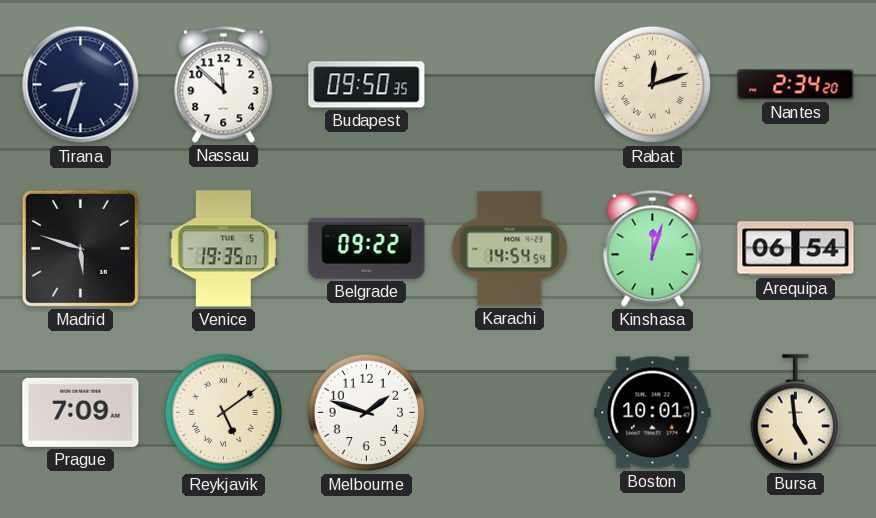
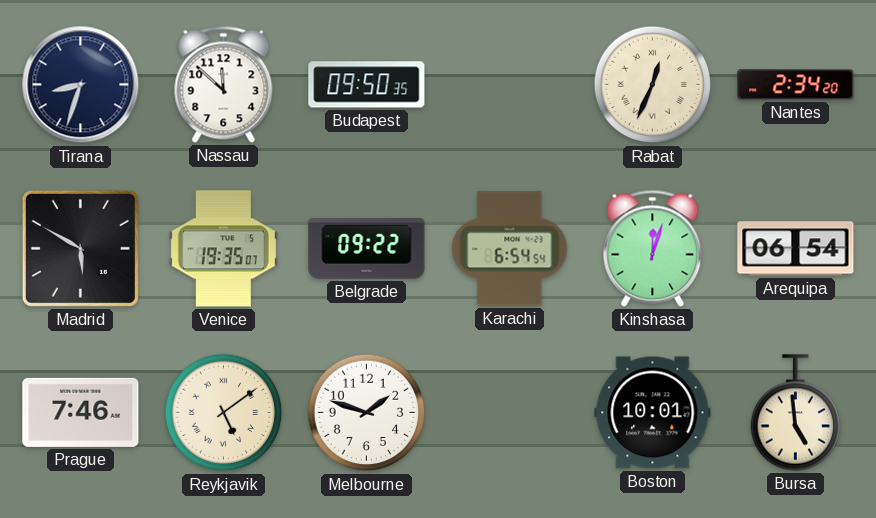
Rabat: 12:12 -> 12:34 (653, 85)
Madrid: 5:48 -> 5:50 (80, 248)
Karachi: 14:54 -> 6:54 (510, 249)
Prague: 7:09 -> 7:46 (81, 412)
